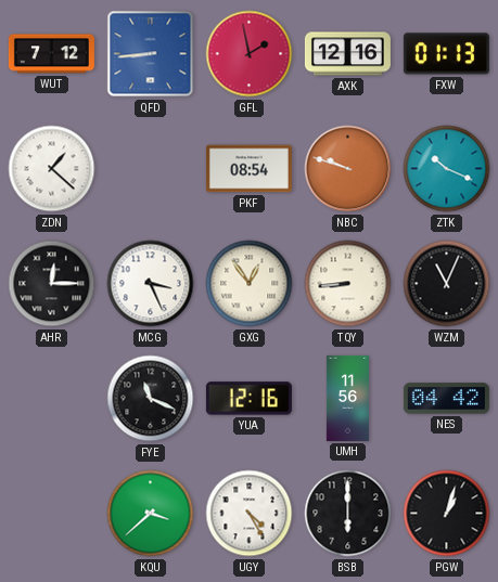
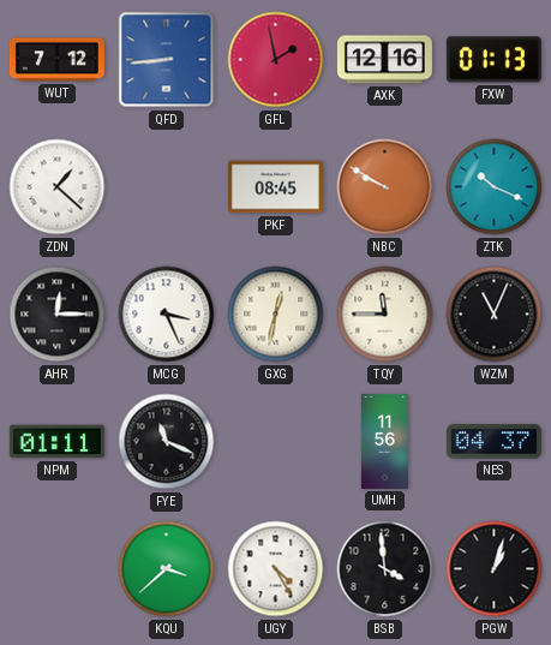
PKF: 08:54 -> 08:45 (275, 187)
NBC: 9:48 -> 9:50 (385, 187)
GXG: 12:54 -> 12:32 (276, 315)
TQY: 8:44 -> 11:45 (385, 315)
NPM: none -> 01:11 (56, 442)
YUA: 12:16 -> none (248, 399)
NES: 04:42 -> 04:37 (493, 442)
BSB: 6:00 -> 3:59 (385, 569)
